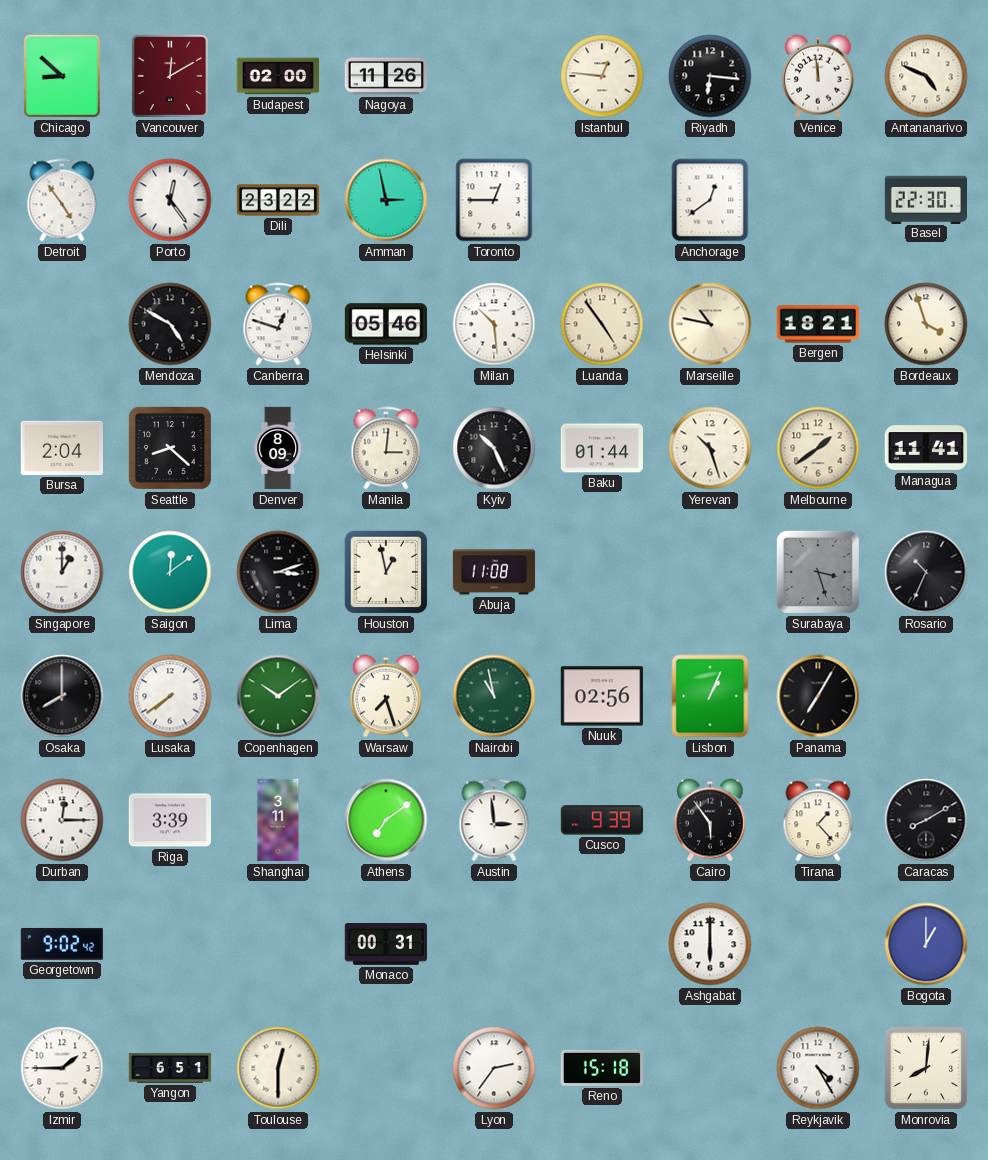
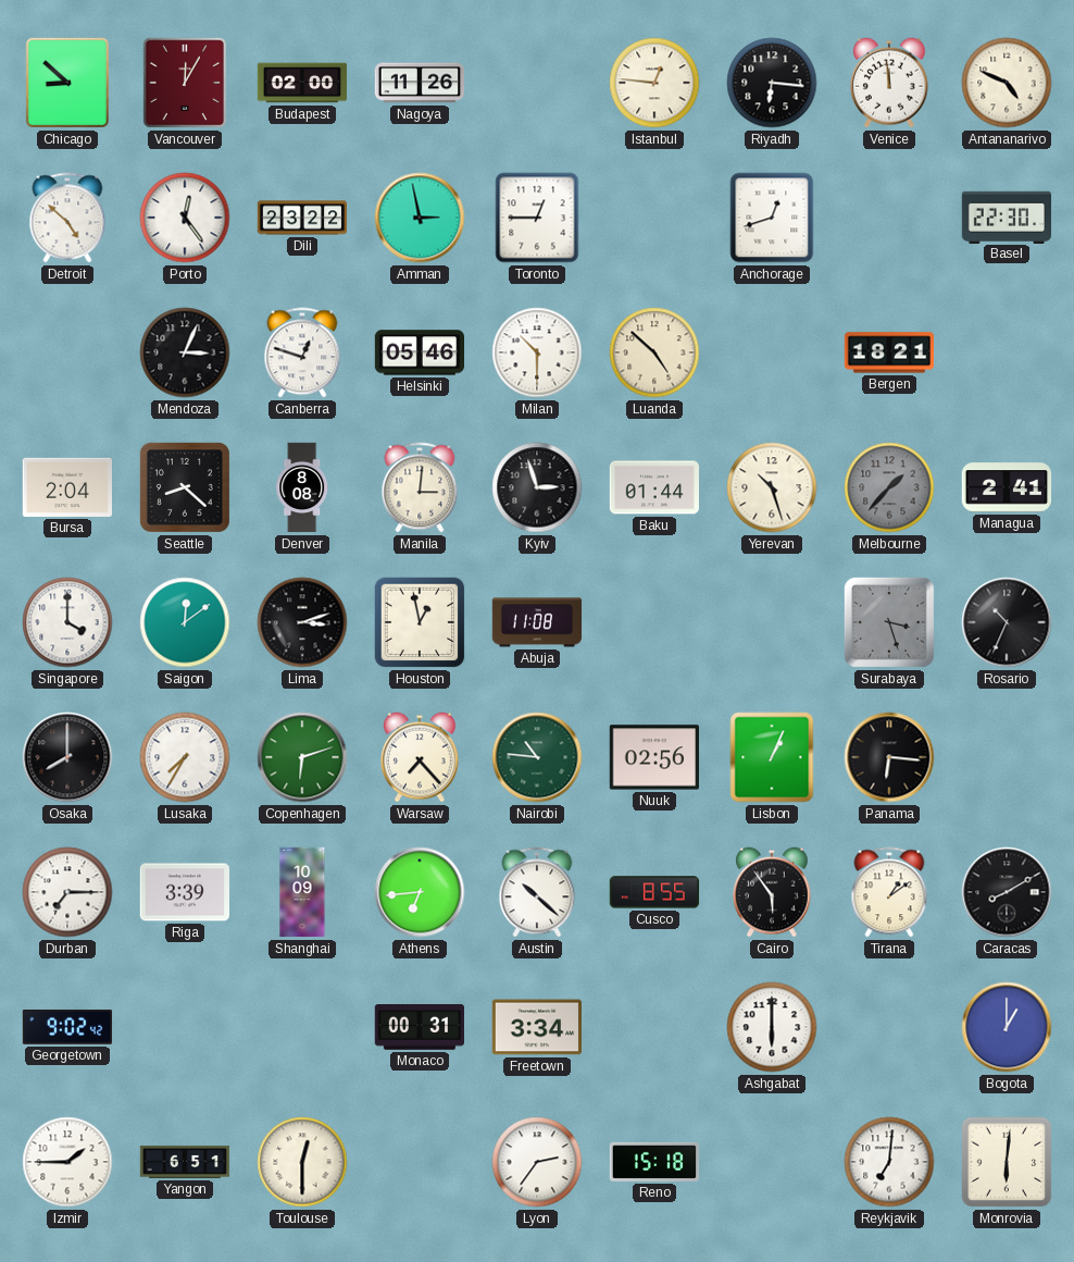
Vancouver: 12:10 -> 12:05 (185, 83)
Detroit: 4:54 -> 4:52 (67, 218)
Anchorage: 12:39 -> 12:42 (772, 218)
Mendoza: 4:50 -> 3:04 (185, 352)
Milan: 10:29 -> 10:30 (537, 352)
Luanda: 4:54 -> 4:52 (654, 352)
Marseille: 10:47 -> none (710, 324)
Bordeaux: 3:57 -> none (926, 324)
Denver: 8:09 -> 8:08 (302, 487)
Kyiv: 10:26 -> 2:57 (537, 487)
Melbourne: 1:39 -> 1:37 (889, 487)
Melbourne dial: cream -> grey (889, 487)
Managua: 11:41 -> 2:41 (1006, 487)
Singapore: 1:00 -> 4:00 (67, 622)
Lusaka: 7:39 -> 7:35 (185, 757)
Copenhagen: 10:09 -> 6:12 (302, 757)
Warsaw: 7:27 -> 7:23 (421, 757)
Nairobi: 10:58 -> 10:46 (537, 757)
Panama: 7:05 -> 6:16 (889, 757)
Durban: 12:15 -> 7:15 (67, 892)
Shanghai: 3:11 -> 10:09 (302, 892)
Athens: 7:09 -> 6:44 (420, 892)
Austin: 2:59 -> 10:22 (537, 892)
Cusco: 9:39 -> 8:55 (654, 892)
Tirana: 1:23 -> 1:09 (889, 892)
Freetown: none -> 3:34 (536, 1027)
Reykjavik: 4:25 -> 7:01 (889, 1162)
Monrovia: 8:01 -> 6:01 (1007, 1162)
